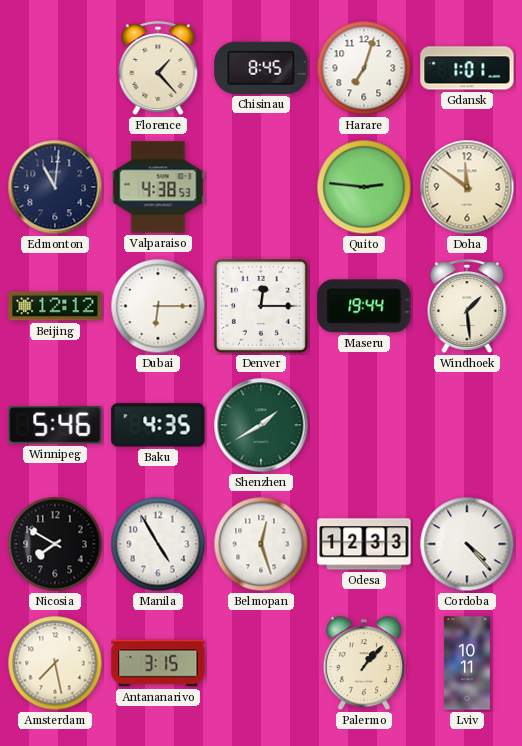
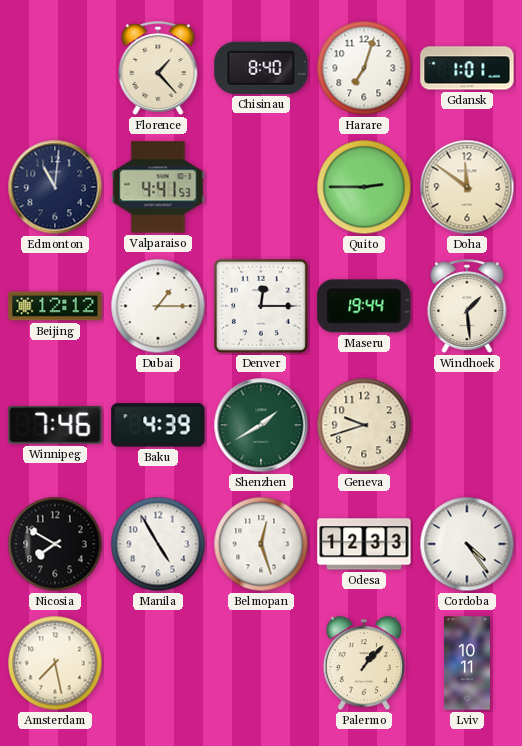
Chisinau: 8:45 -> 8:40 (261, 68)
Valparaiso: 4:38 -> 4:41 (158, 187)
Quito: 2:46 -> 2:45 (364, 187)
Dubai: 6:15 -> 1:15 (158, 306)
Winnipeg: 5:46 -> 7:46 (55, 425)
Baku: 4:35 -> 4:39 (158, 425)
Geneva: none -> 9:42 (364, 425)
Cordoba: 4:23 -> 4:24 (467, 544)
Antananarivo: 3:15 -> none (158, 663)
